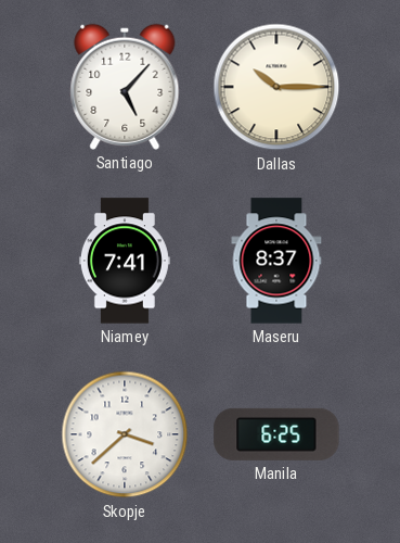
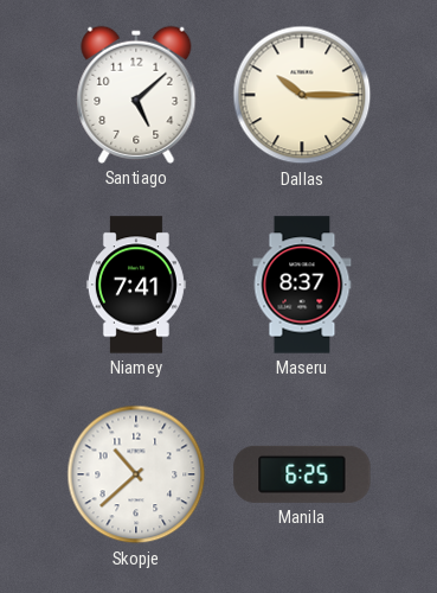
Santiago: 5:07 -> 5:08 (136, 95)
Skopje: 3:38 -> 10:38 (136, 474)
